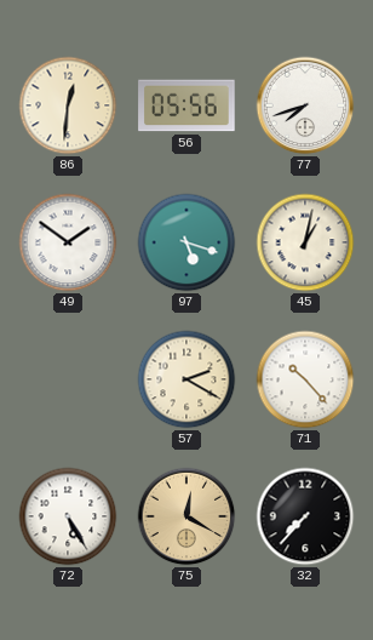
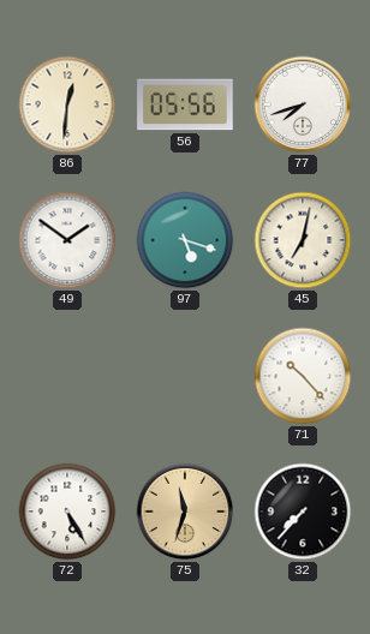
45: 1:02 -> 7:02 (303, 240)
57: 2:20 -> none (187, 379)
75: 12:20 -> 11:33 (185, 512)
